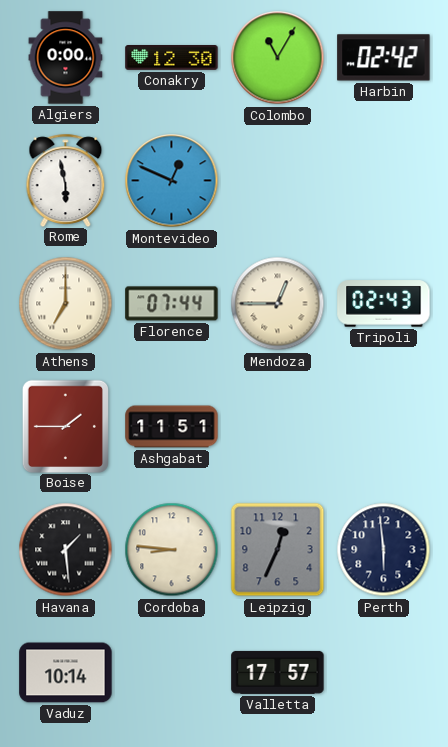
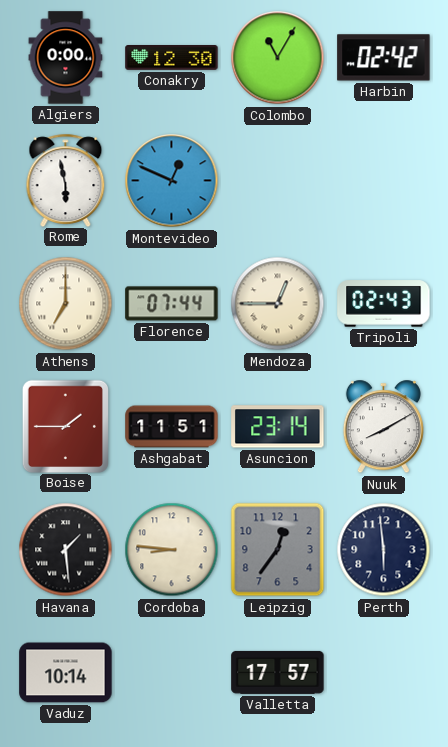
Asuncion: none -> 23:14 (278, 427)
Nuuk: none -> 8:10 (383, 427)
Leipzig: 12:34 -> 12:36 (278, 550)
